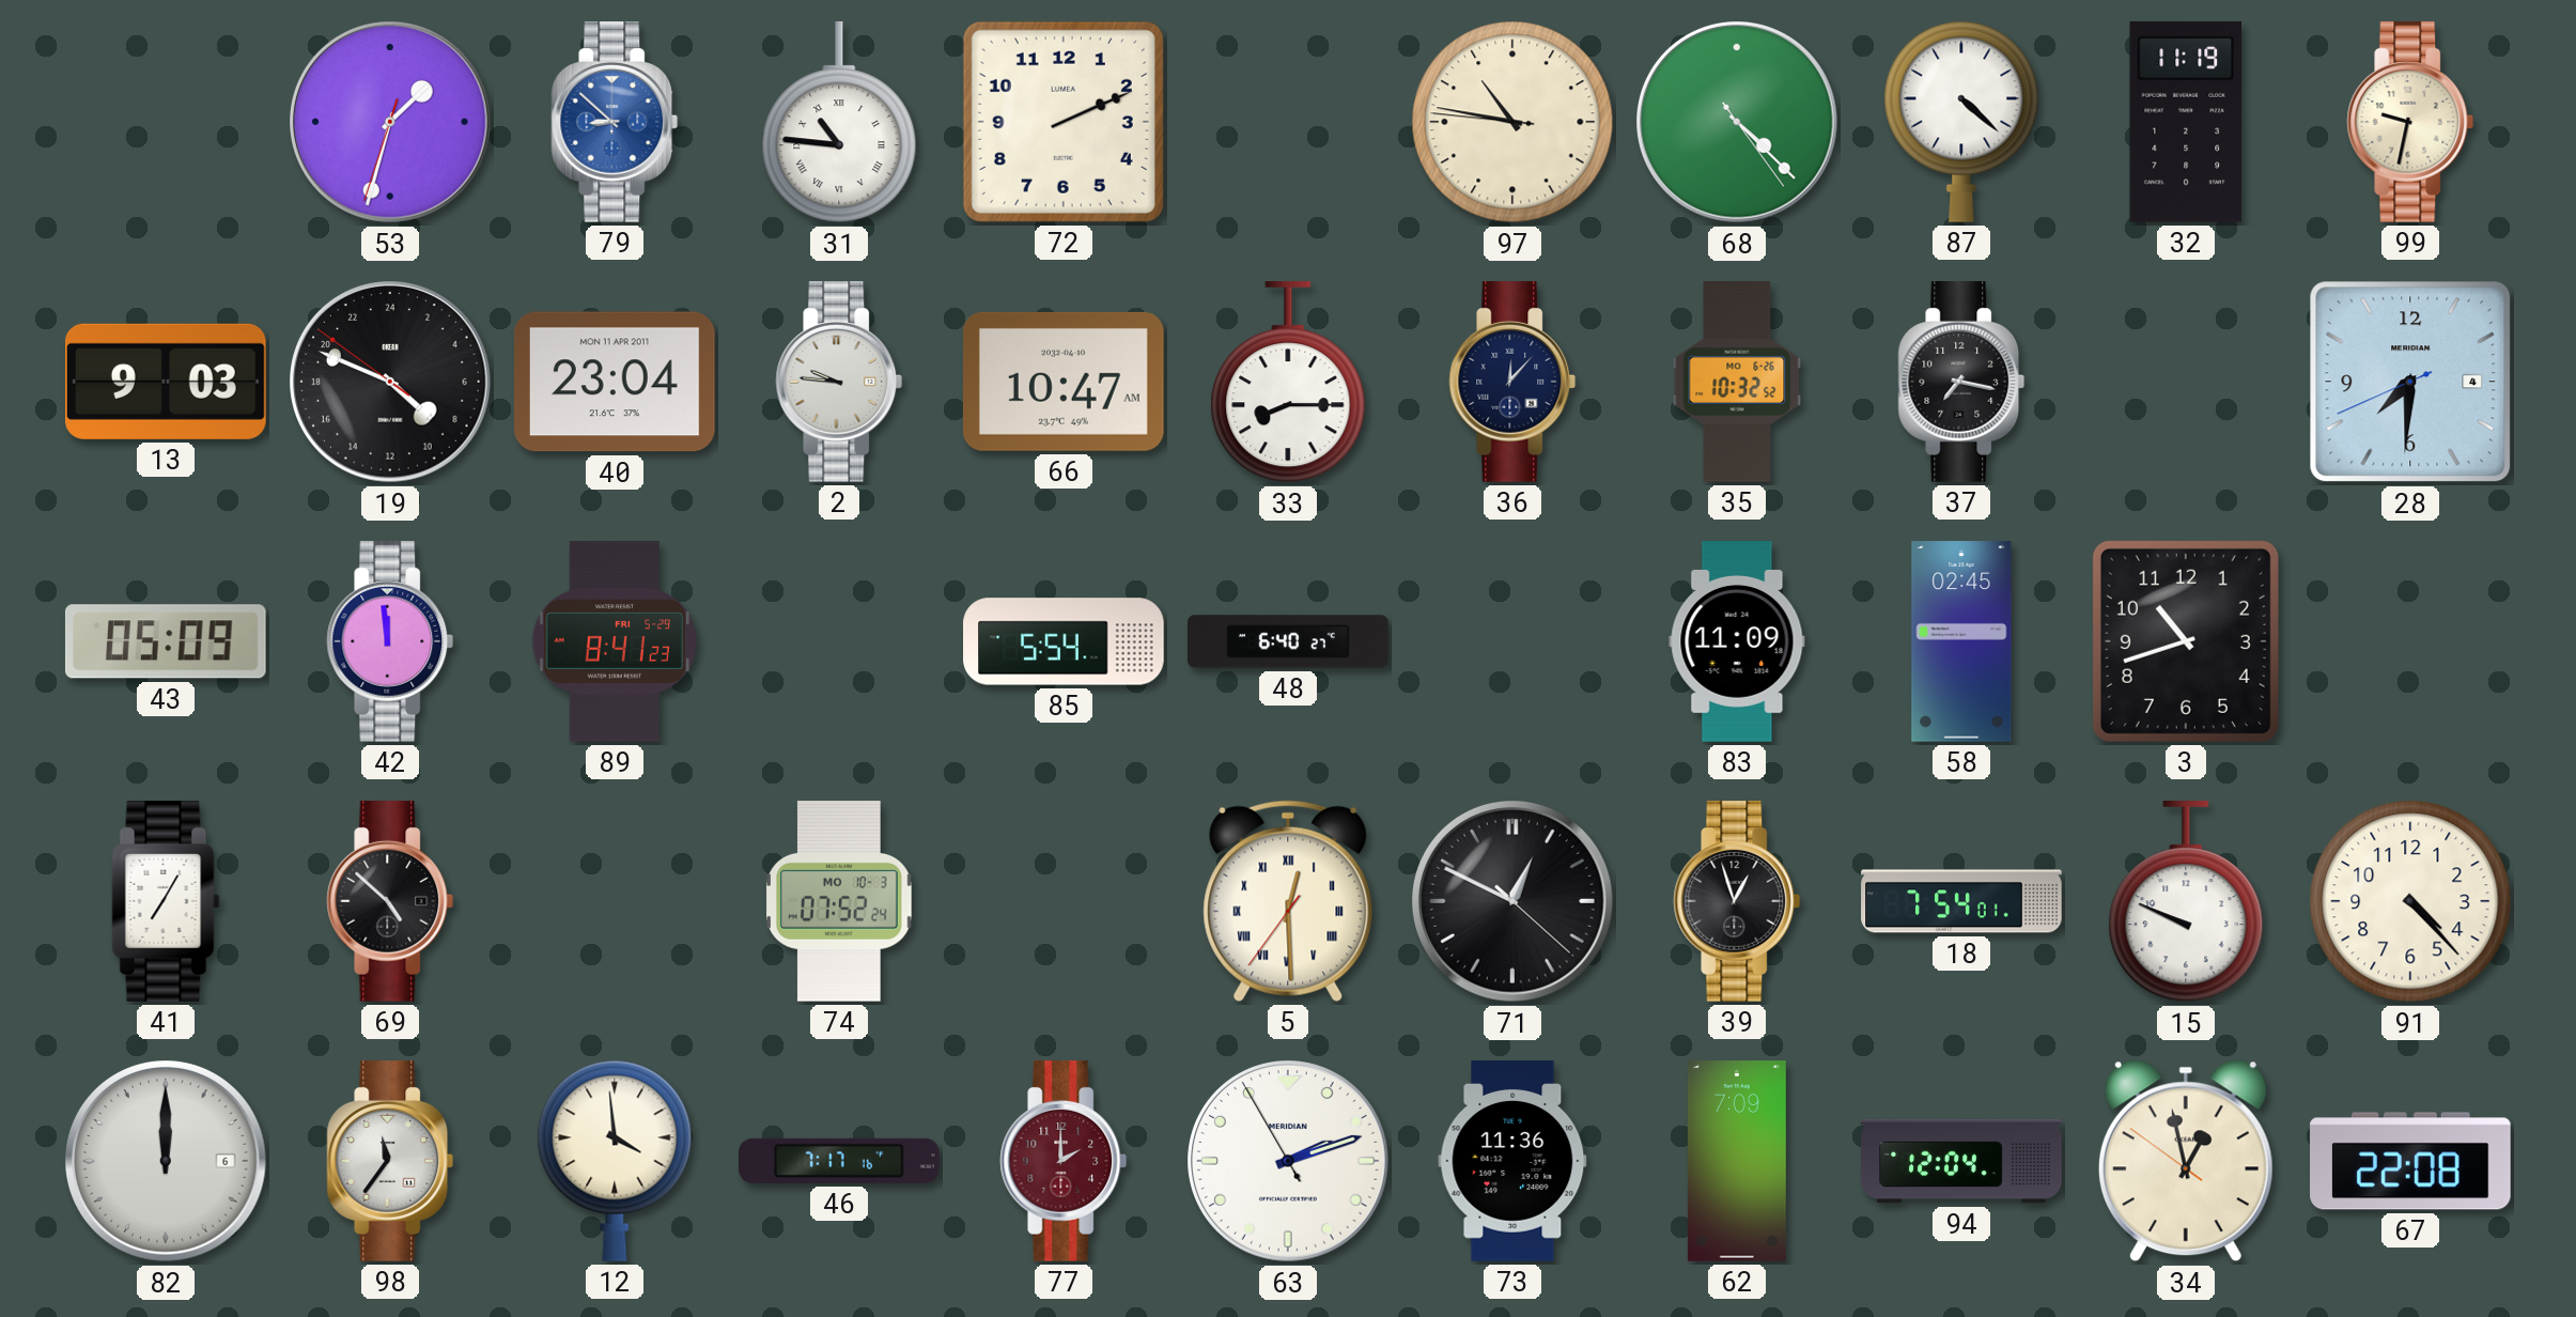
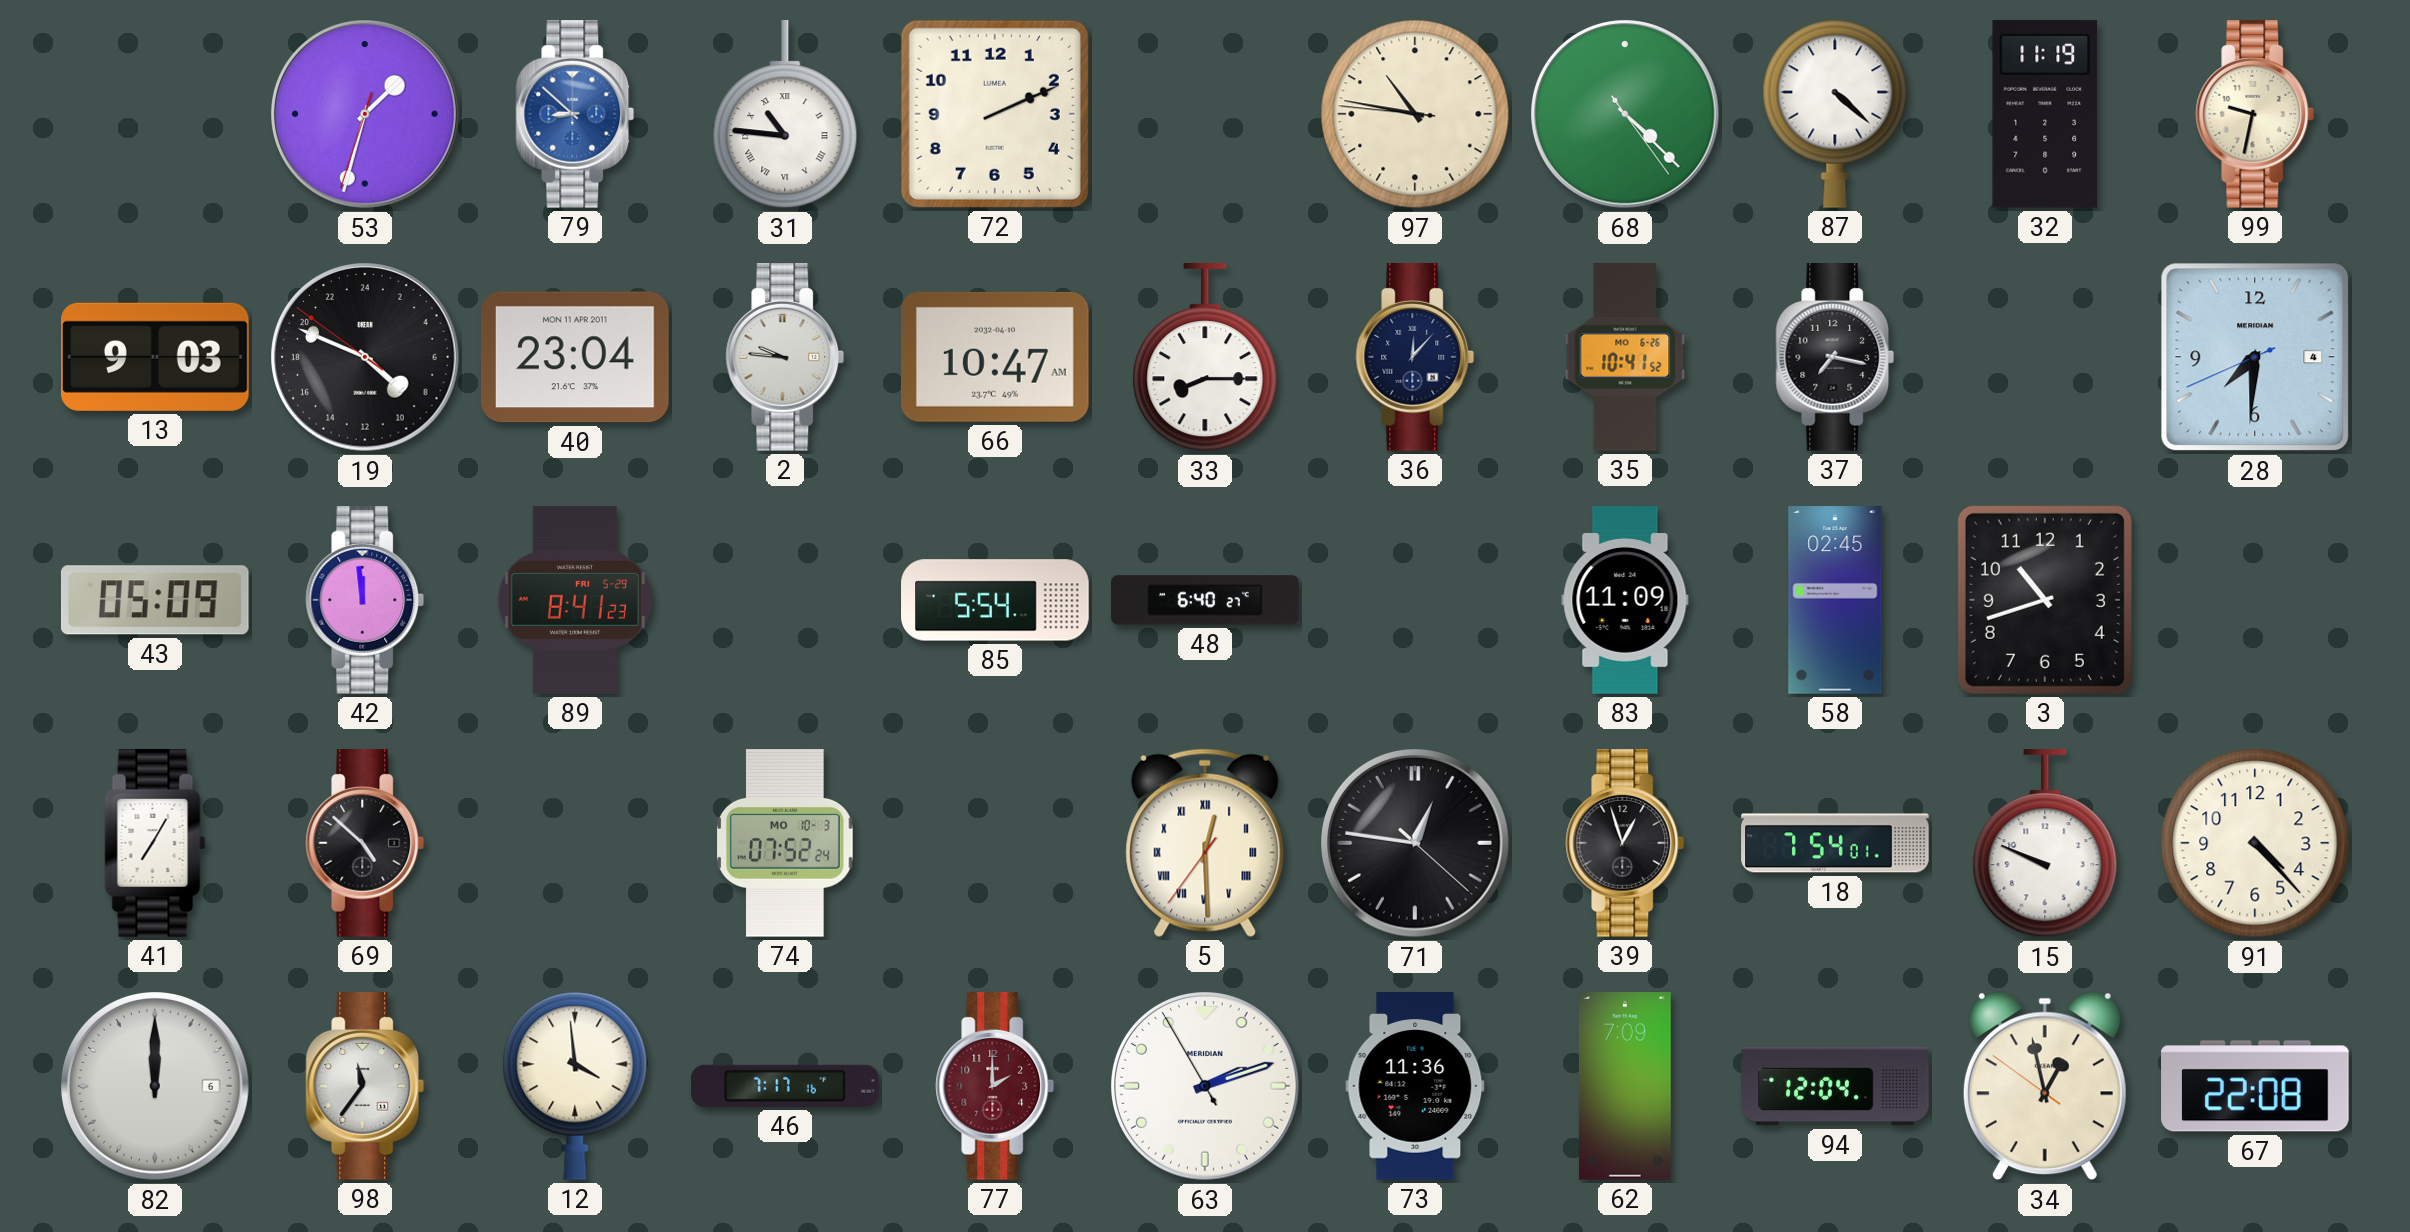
35: 10:32 -> 10:41 (1625, 357)
71: 12:49 -> 12:46 (1415, 843)
